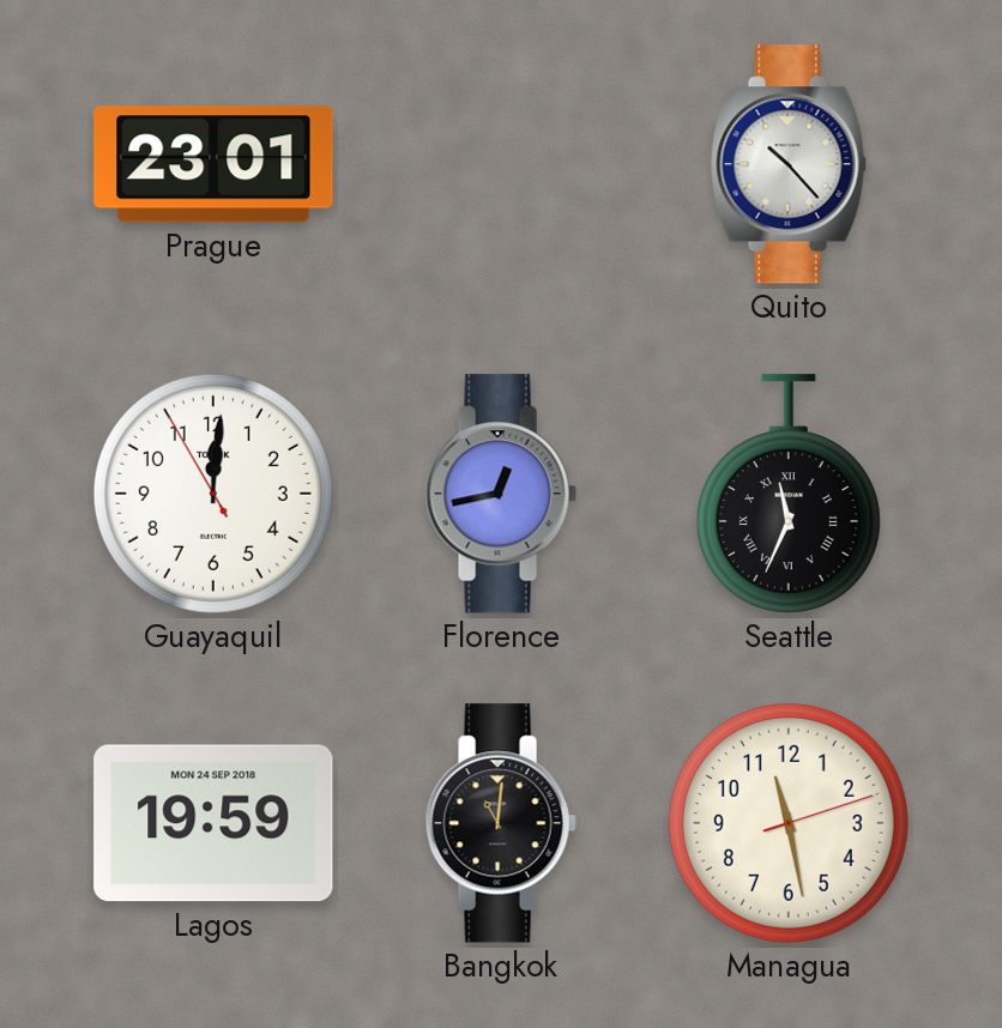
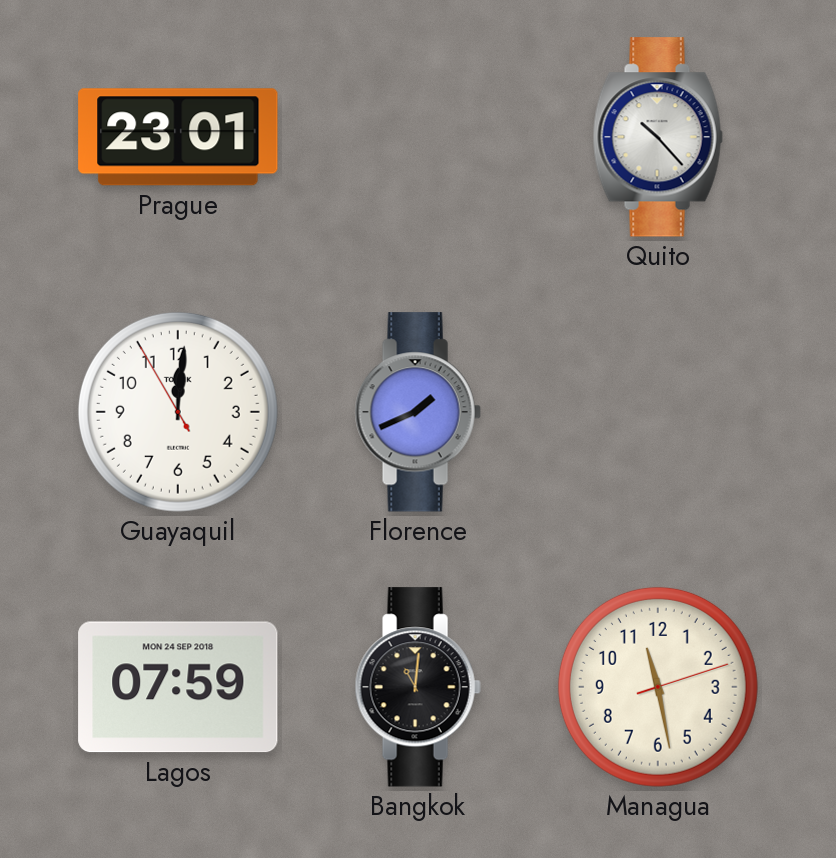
Florence: 12:43 -> 1:41 (418, 412)
Seattle: 11:34 -> none (789, 494)
Lagos: 19:59 -> 07:59 (178, 687)
